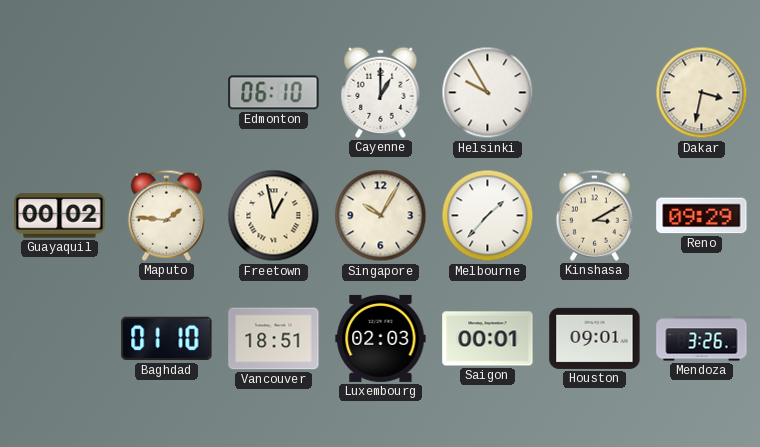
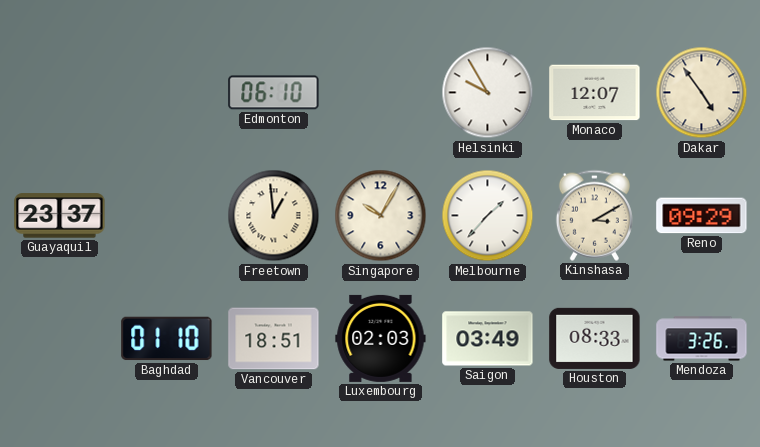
Cayenne: 1:00 -> none (381, 92)
Monaco: none -> 12:07 (595, 93)
Dakar: 3:32 -> 4:54 (702, 93)
Guayaquil: 00:02 -> 23:37 (60, 216)
Maputo: 1:46 -> none (166, 215)
Freetown: 12:58 -> 12:59 (274, 216)
Saigon: 00:01 -> 03:49 (488, 339)
Houston: 09:01 -> 08:33 (595, 338)
